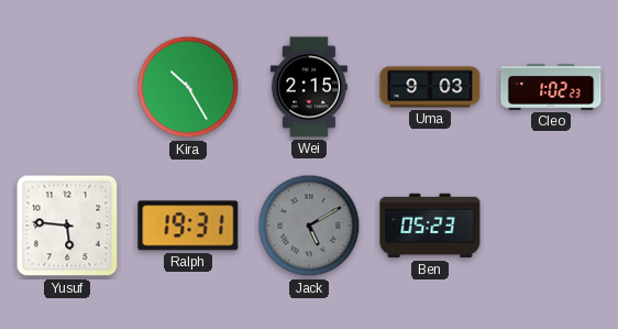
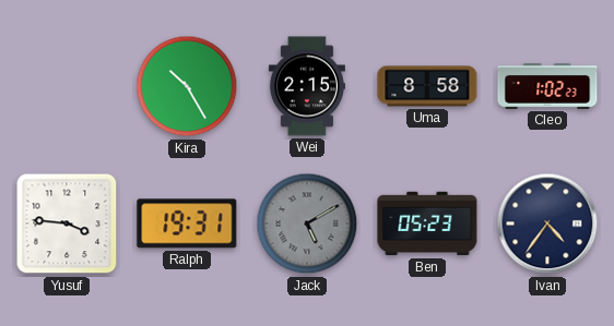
Uma: 9:03 -> 8:58 (427, 86)
Yusuf: 5:46 -> 3:46 (67, 224)
Ivan: none -> 4:36 (547, 224)
